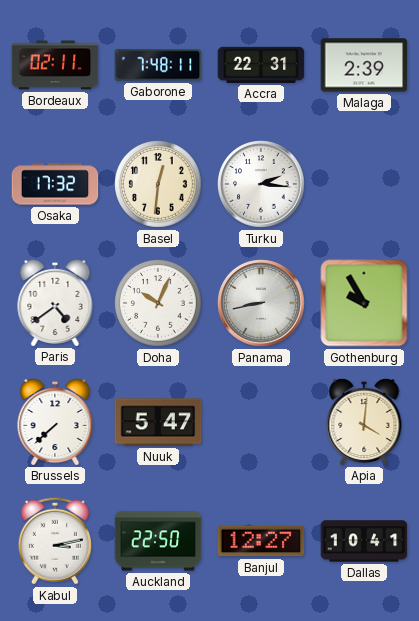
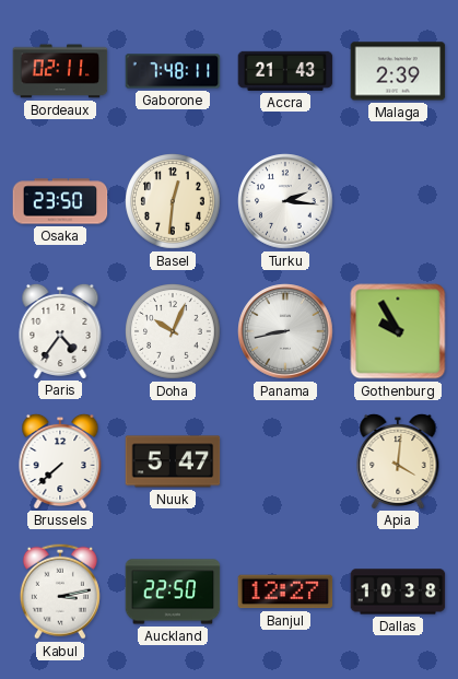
Accra: 22:31 -> 21:43 (285, 71)
Osaka: 17:32 -> 23:50 (60, 201)
Paris: 4:39 -> 4:36 (60, 330)
Dallas: 10:41 -> 10:38 (398, 592)
